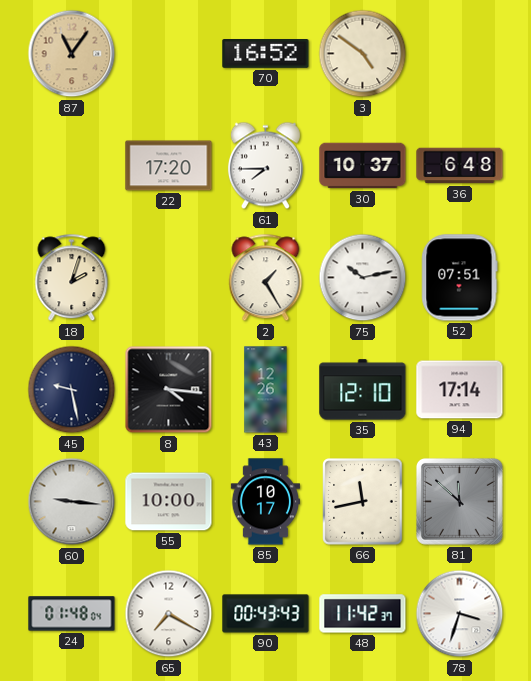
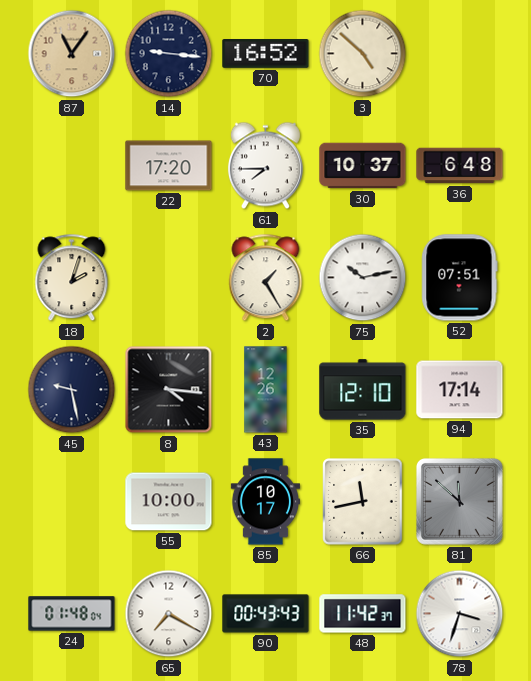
14: none -> 9:16 (169, 54)
3: 4:51 -> 4:52 (363, 54)
60: 9:16 -> none (72, 502)
